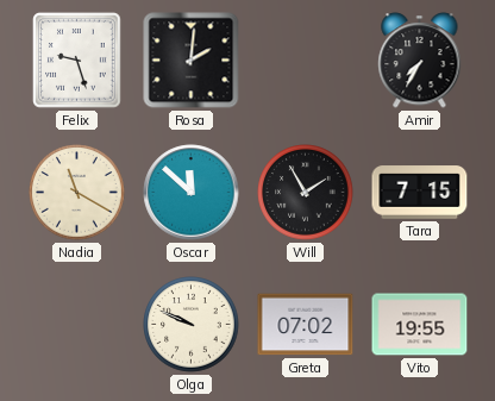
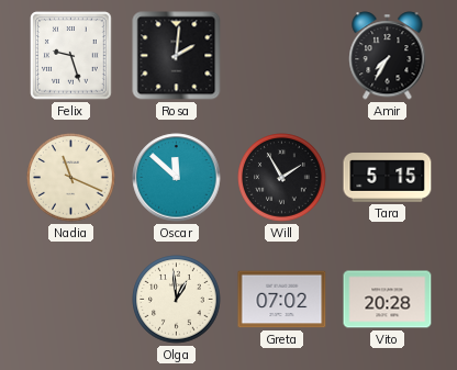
Nadia: 11:20 -> 11:19 (71, 178)
Tara: 7:15 -> 5:15 (388, 178)
Olga: 9:49 -> 12:59 (177, 300)
Vito: 19:55 -> 20:28 (388, 300)
